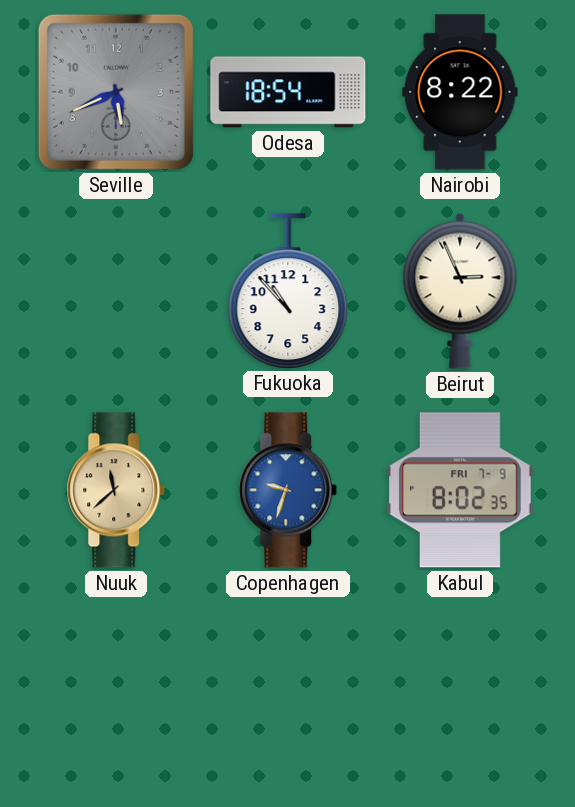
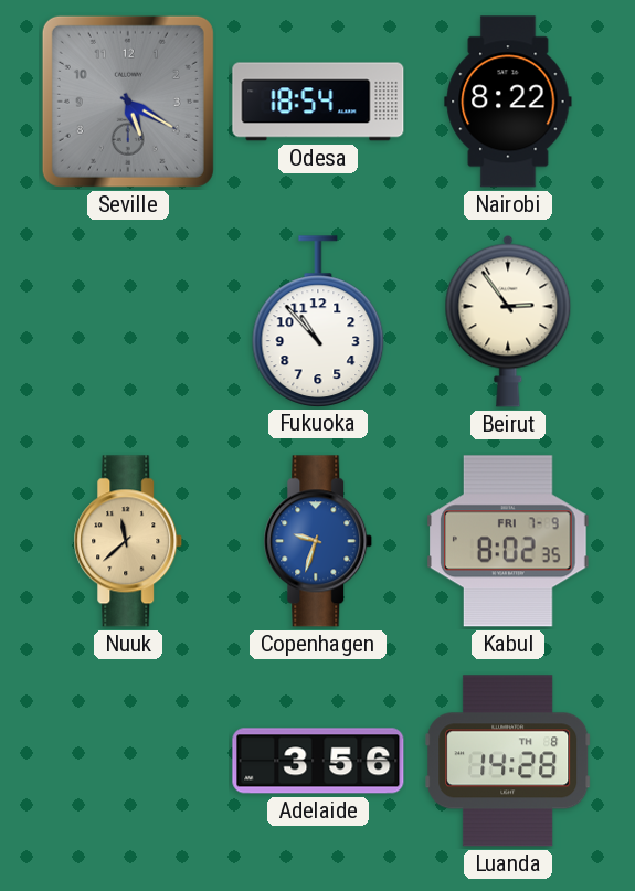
Seville: 5:41 -> 5:20 (128, 102)
Beirut: 2:56 -> 2:54 (508, 321)
Adelaide: none -> 3:56 (318, 761)
Luanda: none -> 14:28 (508, 761)
